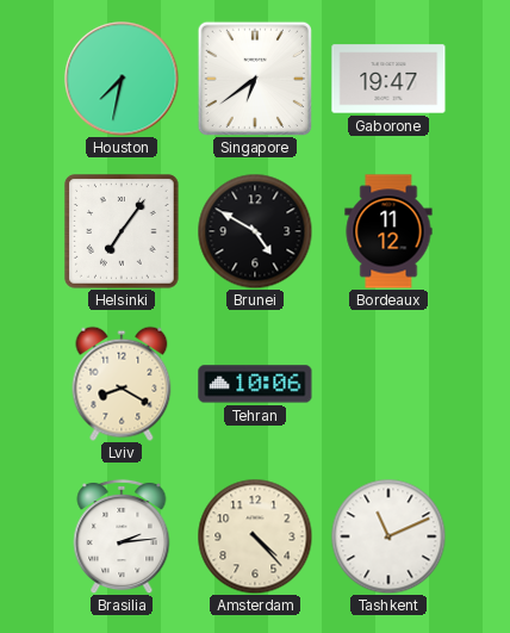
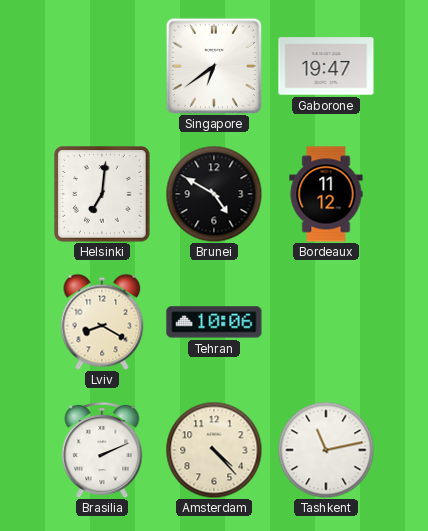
Houston: 7:32 -> none (122, 79)
Helsinki: 7:06 -> 7:01 (102, 194)
Brasilia: 2:14 -> 2:11 (102, 450)
Tashkent: 11:11 -> 11:13 (326, 450)
